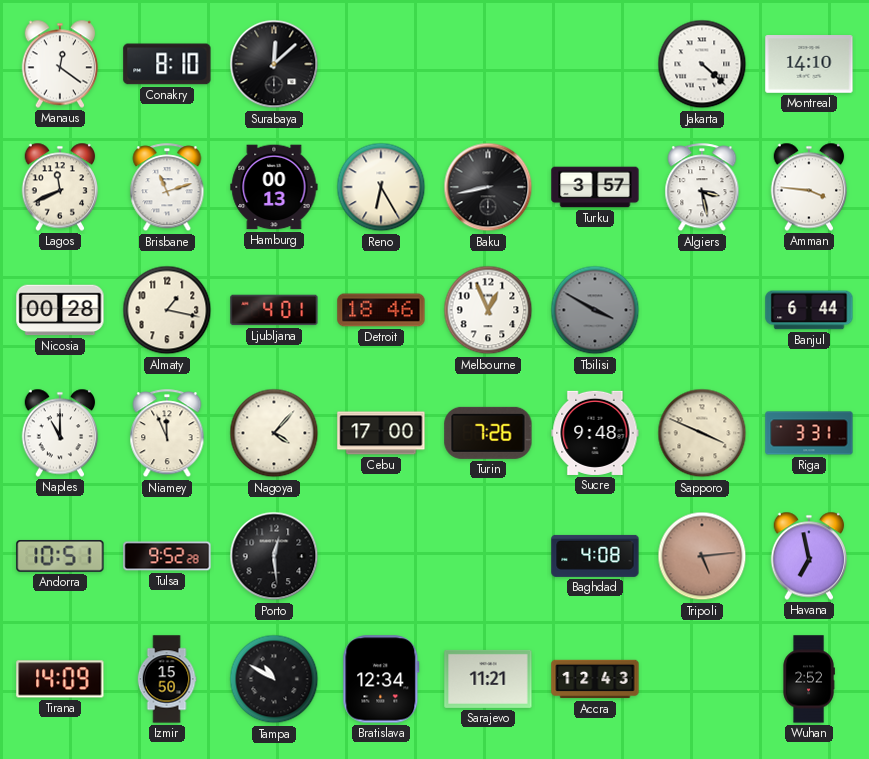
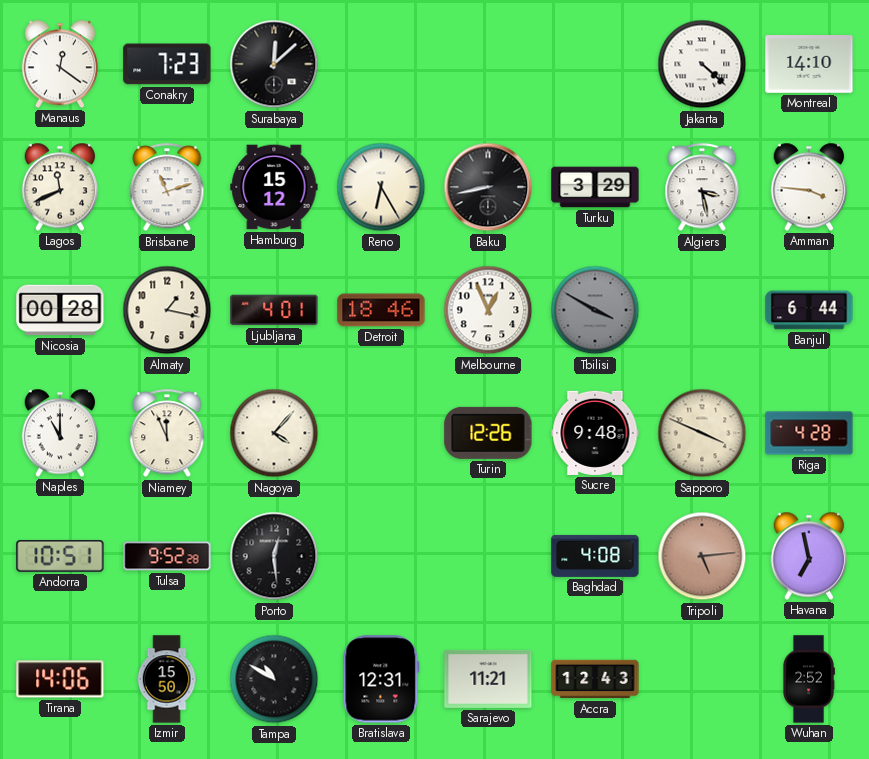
Conakry: 8:10 -> 7:23 (167, 64)
Hamburg: 00:13 -> 15:12 (274, 187)
Turku: 3:57 -> 3:29 (595, 187)
Cebu: 17:00 -> none (381, 433)
Turin: 7:26 -> 12:26 (488, 433)
Riga: 3:31 -> 4:28 (809, 433)
Tirana: 14:09 -> 14:06 (60, 679)
Bratislava: 12:34 -> 12:31 (381, 679)
